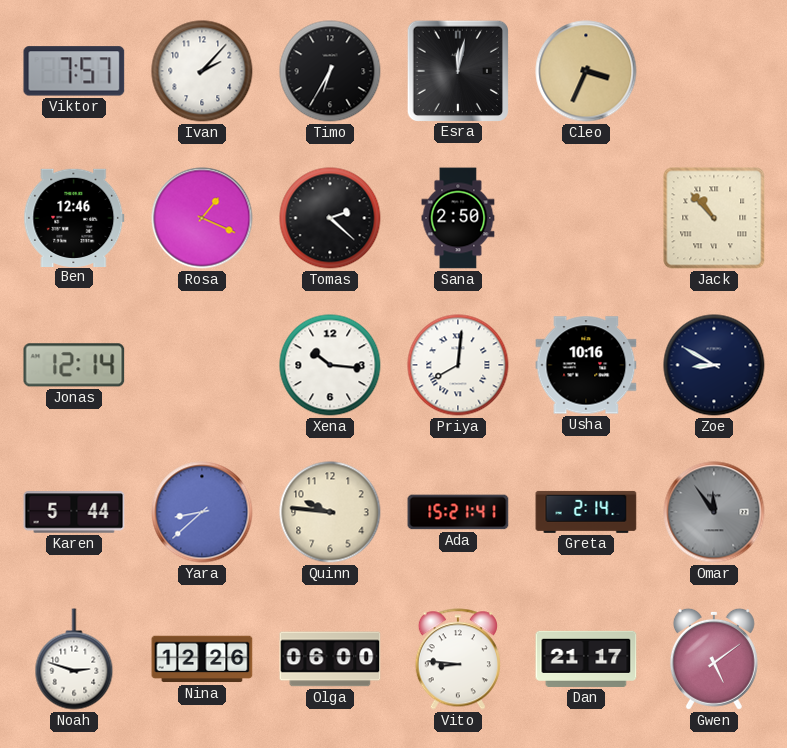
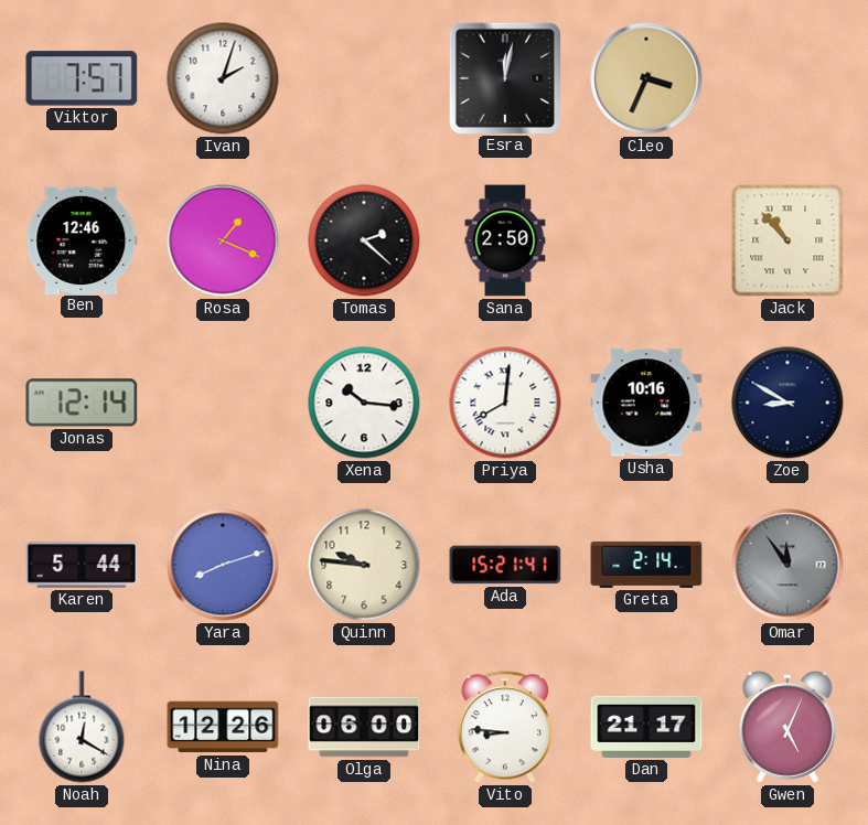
Ivan: 2:07 -> 2:03 (223, 78)
Timo: 6:35 -> none (330, 71)
Yara: 8:38 -> 8:12 (223, 565)
Noah: 2:48 -> 12:20 (82, 727)
Gwen: 5:09 -> 5:04 (787, 727)
